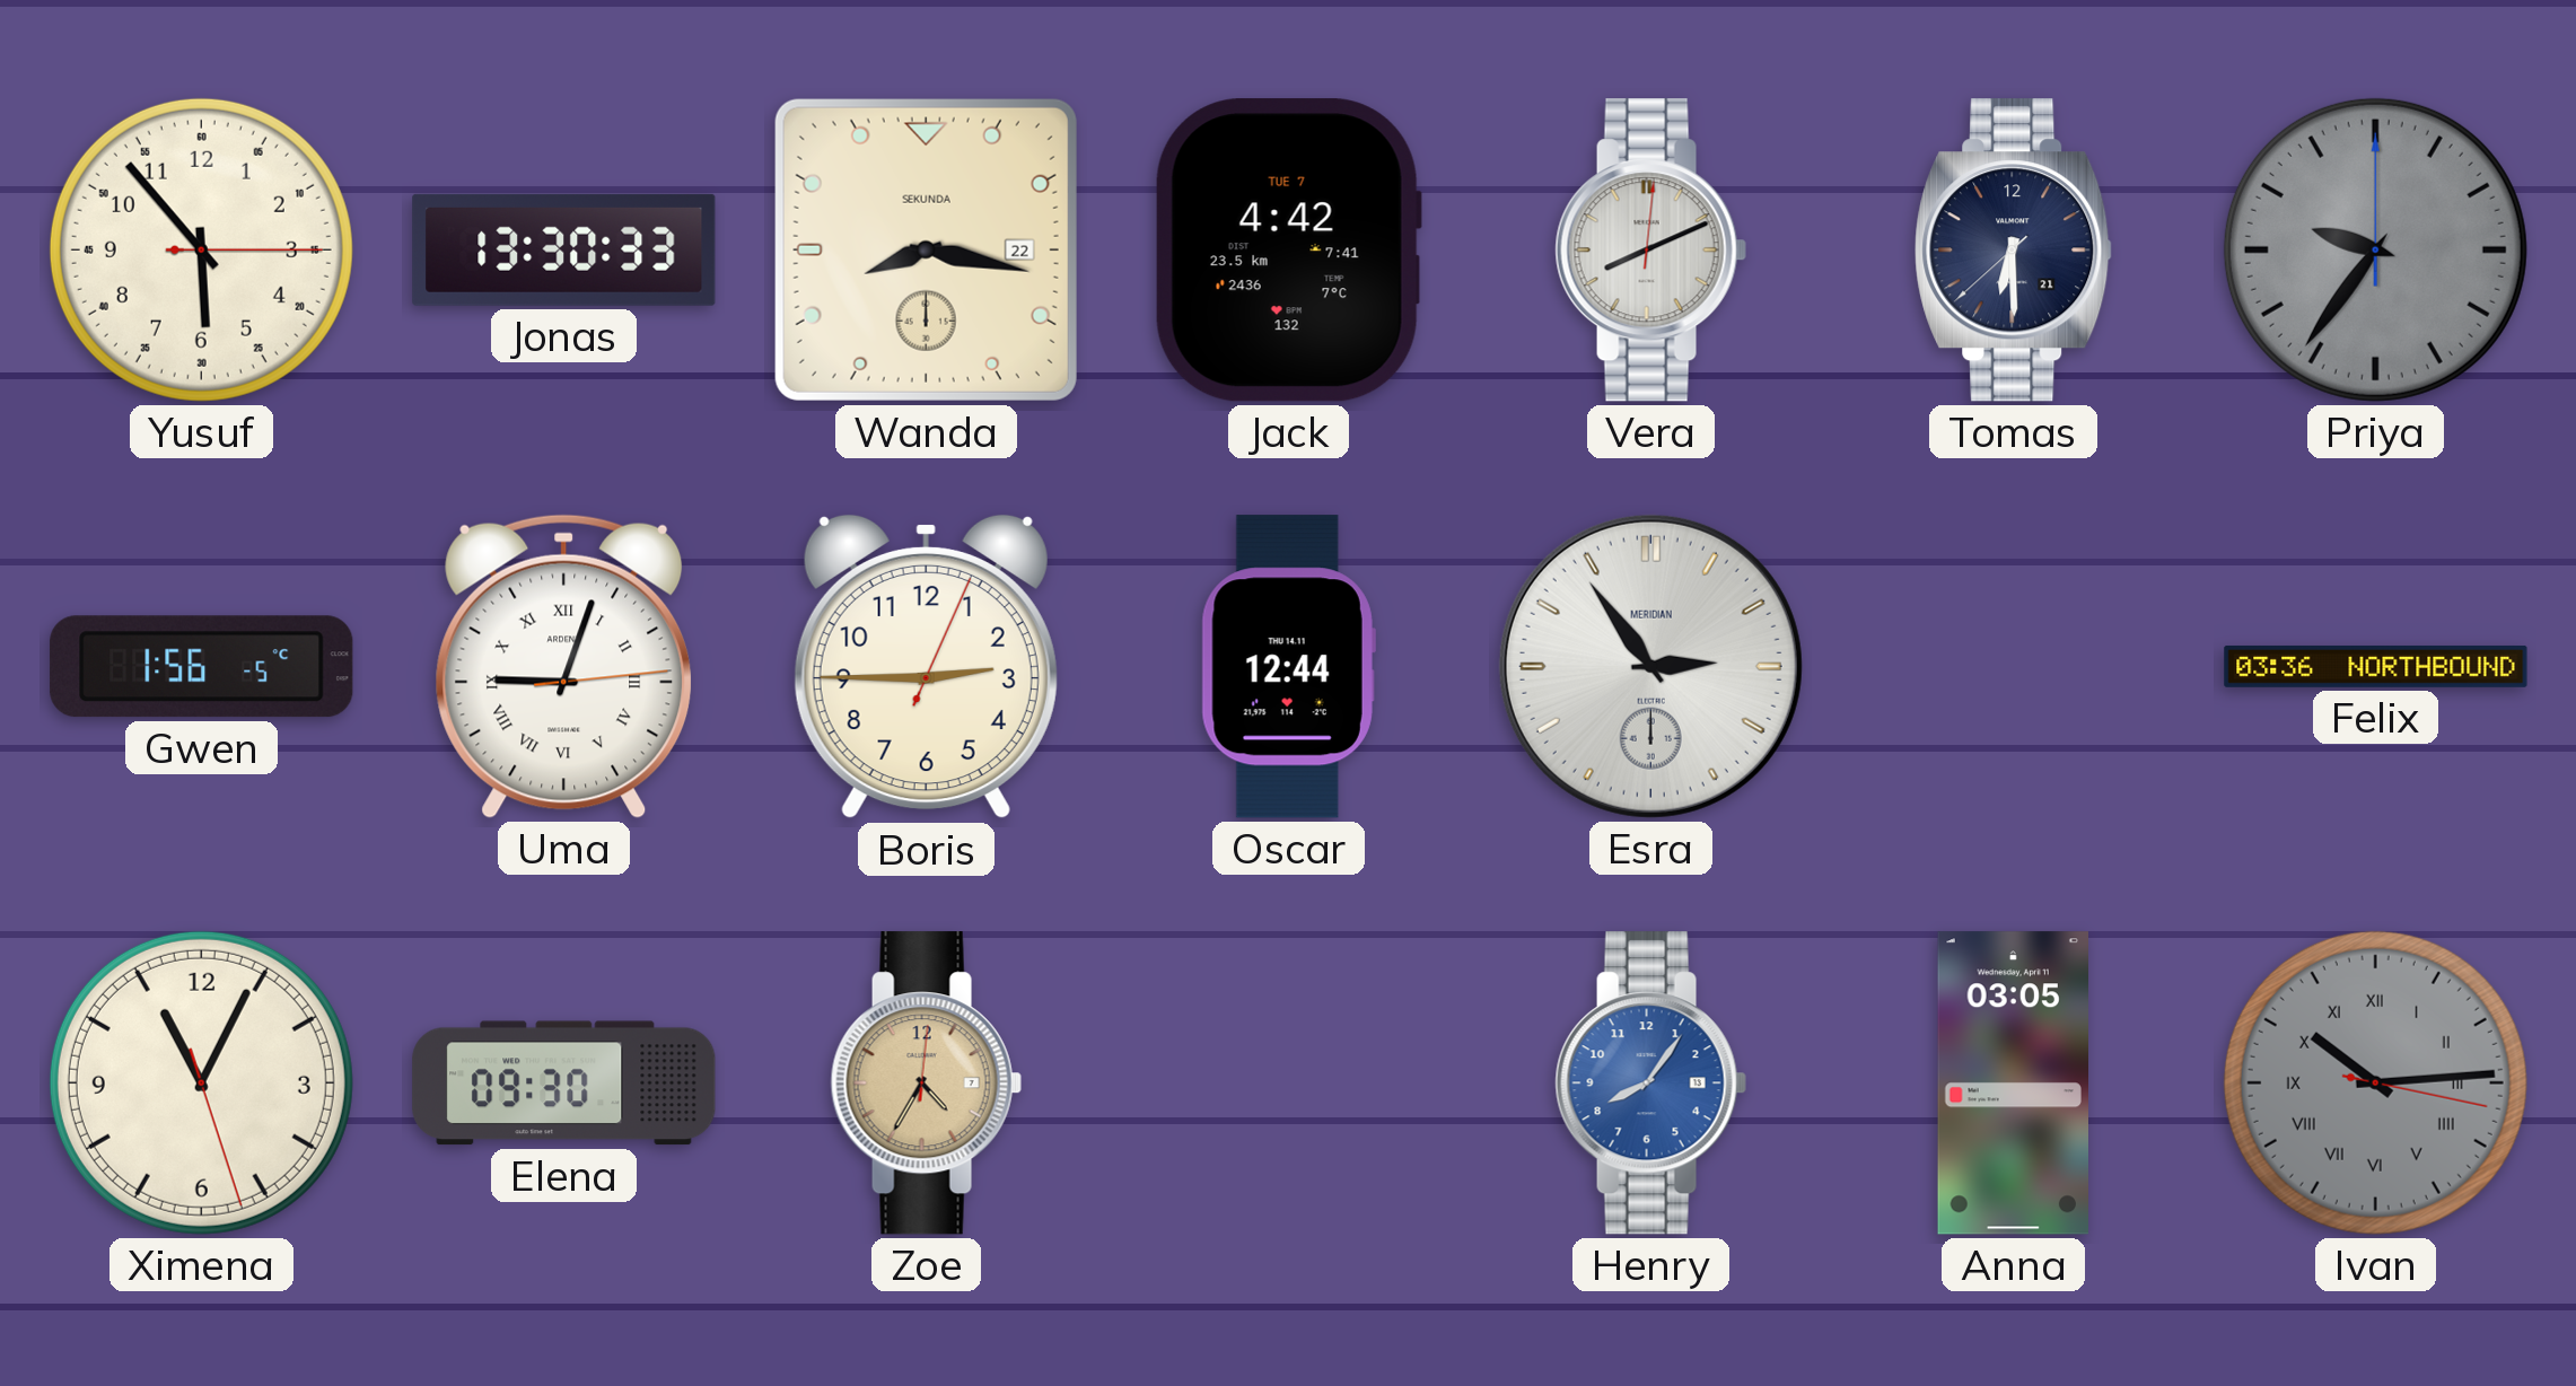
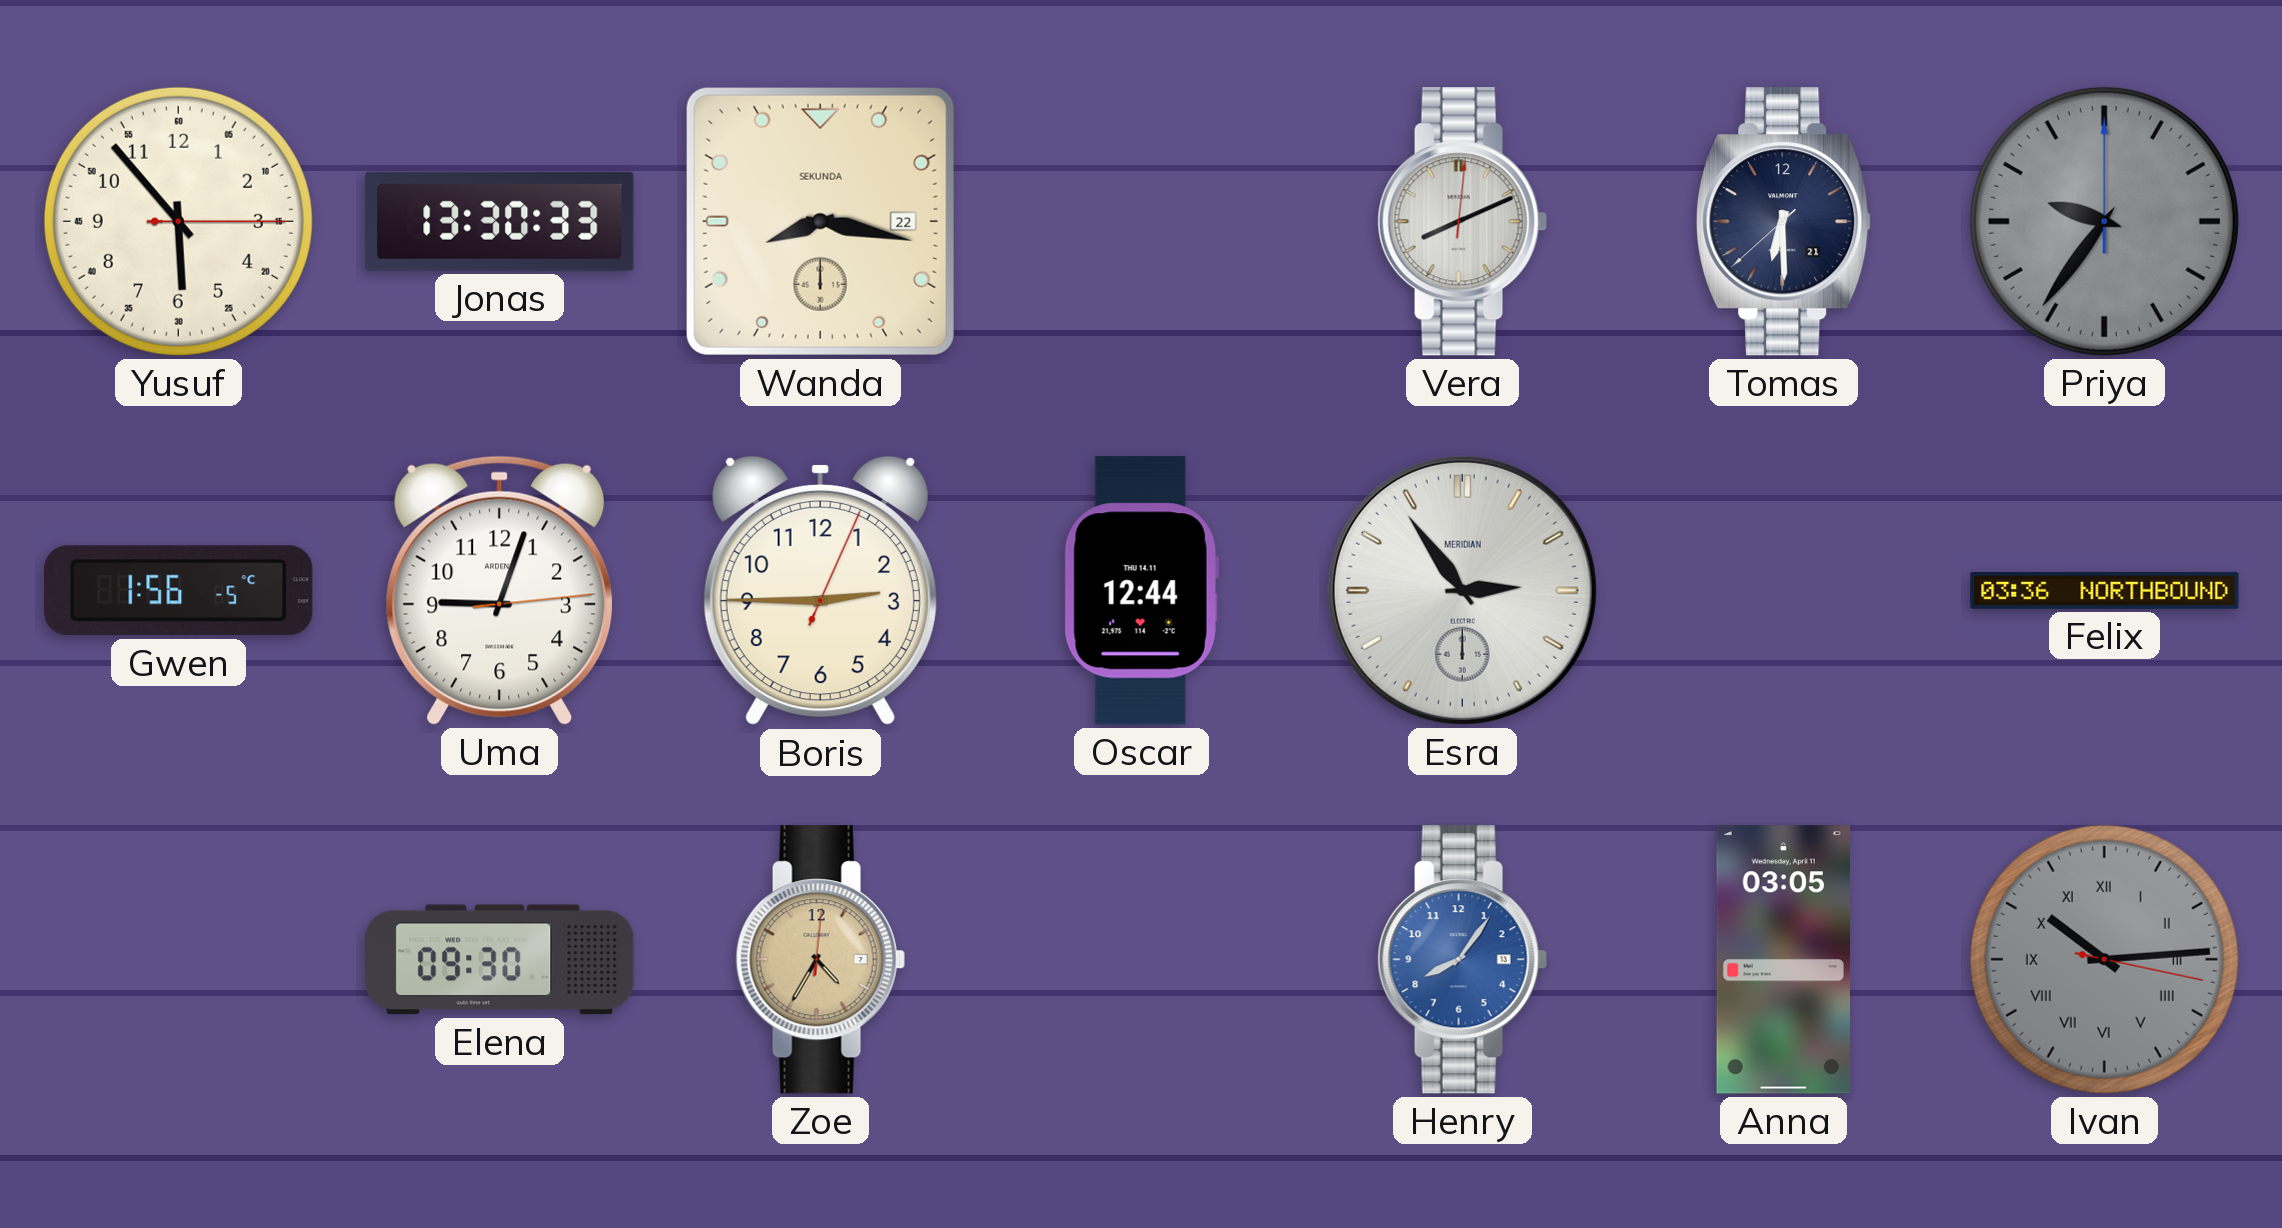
Jack: 4:42 -> none (1288, 251)
Uma numerals: Roman -> Arabic (500, 590)
Ximena: 11:04 -> none (201, 1082)
